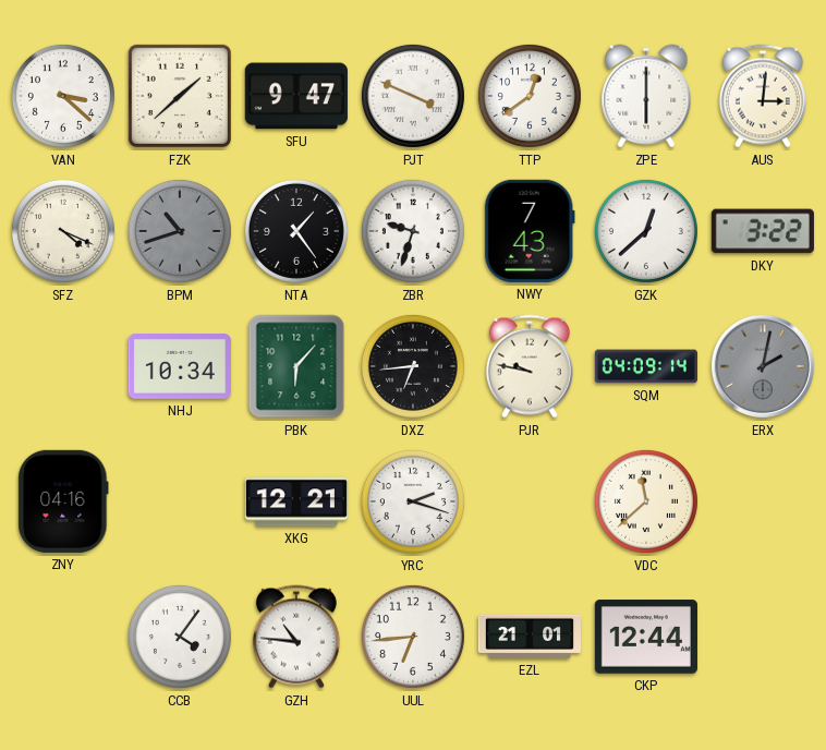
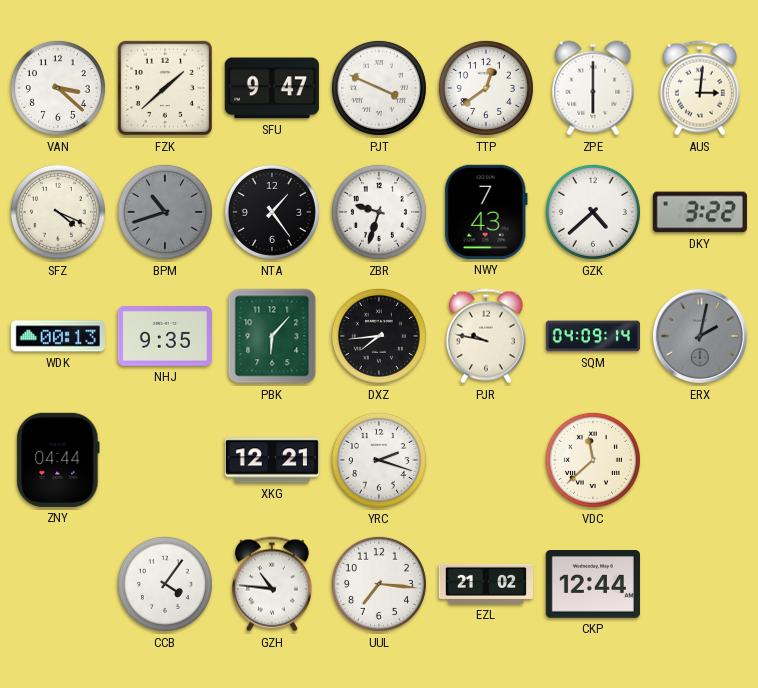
GZK: 12:38 -> 4:38 (593, 212)
WDK: none -> 00:13 (58, 336)
NHJ: 10:34 -> 9:35 (165, 337)
DXZ: 6:44 -> 7:44 (379, 336)
ZNY: 04:16 -> 04:44 (58, 460)
UUL: 6:44 -> 7:16 (379, 584)
EZL: 21:01 -> 21:02 (485, 584)
